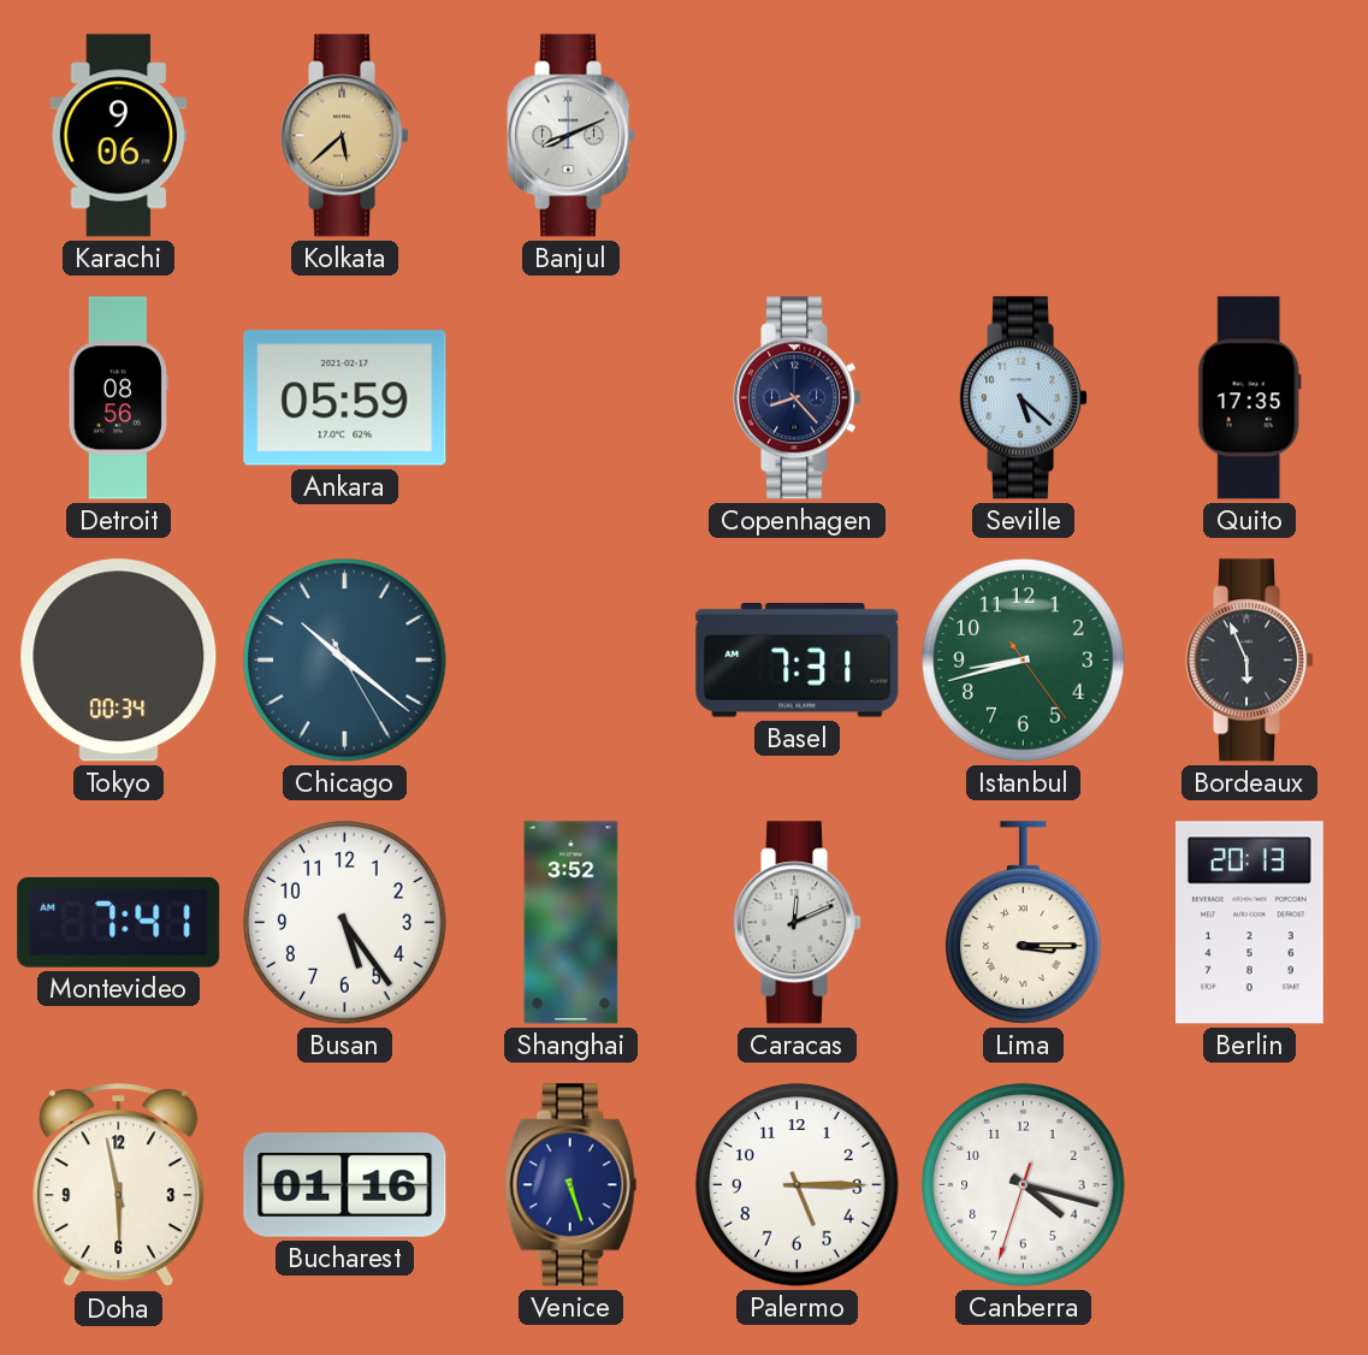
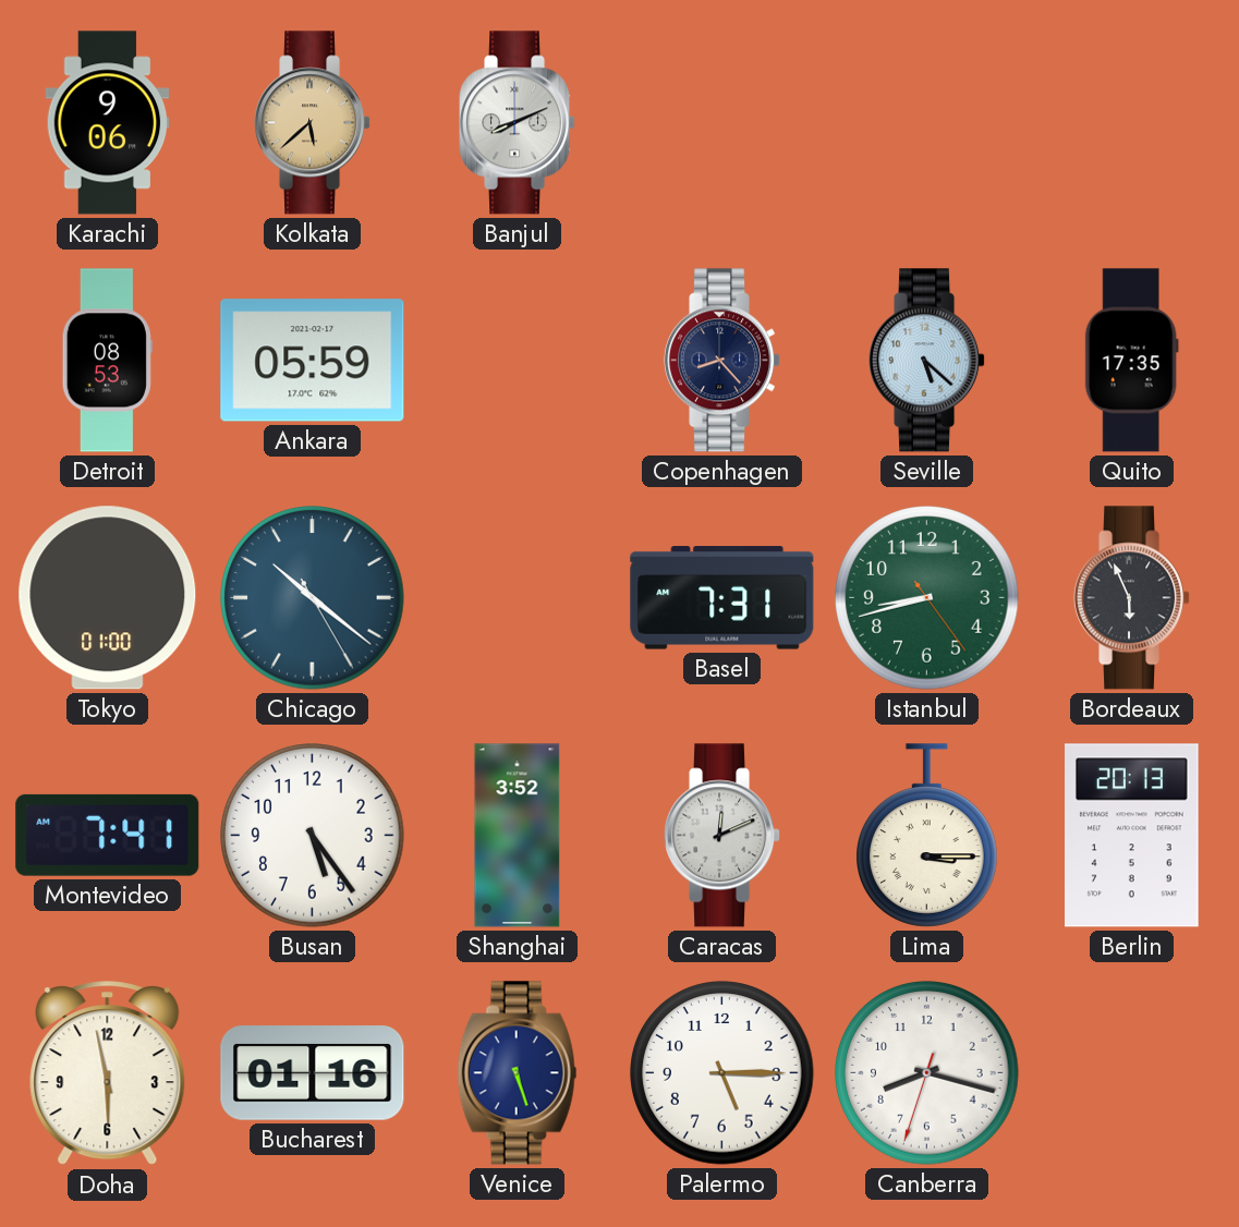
Detroit: 08:56 -> 08:53 (107, 361)
Tokyo: 00:34 -> 01:00 (108, 598)
Canberra: 4:17 -> 8:17 (927, 1073)
